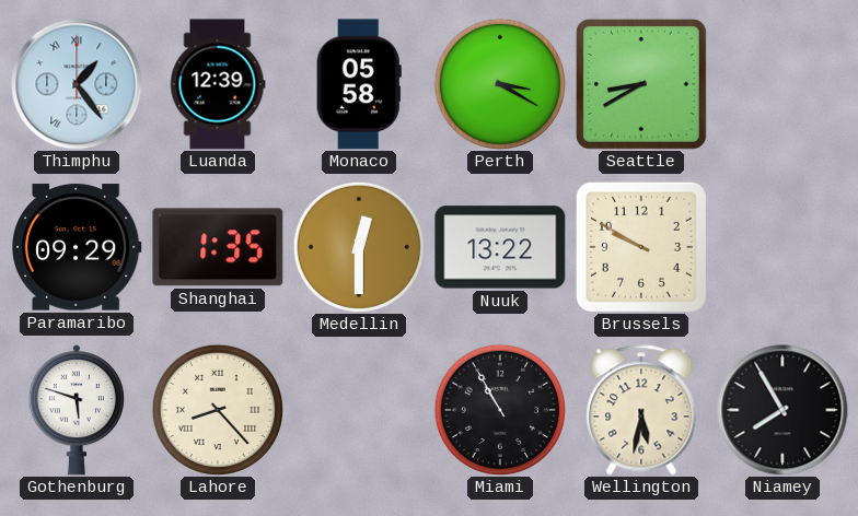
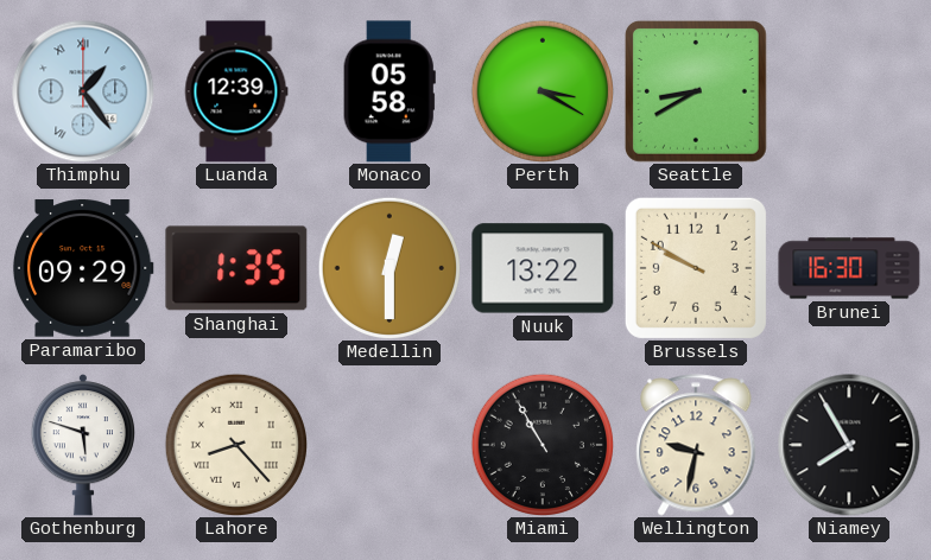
Brunei: none -> 16:30 (849, 268)
Wellington: 5:32 -> 9:32 (696, 445)
